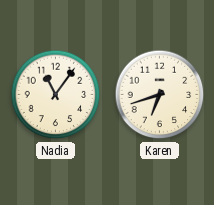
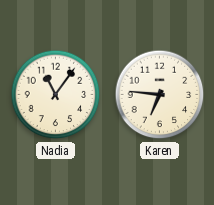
Karen: 6:42 -> 6:46 (160, 95)
